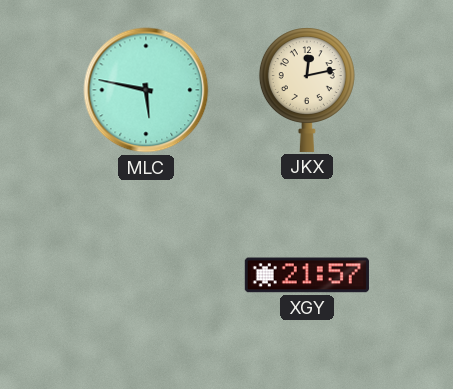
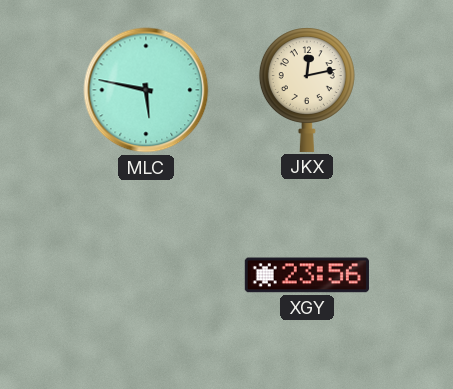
XGY: 21:57 -> 23:56 (307, 275)
